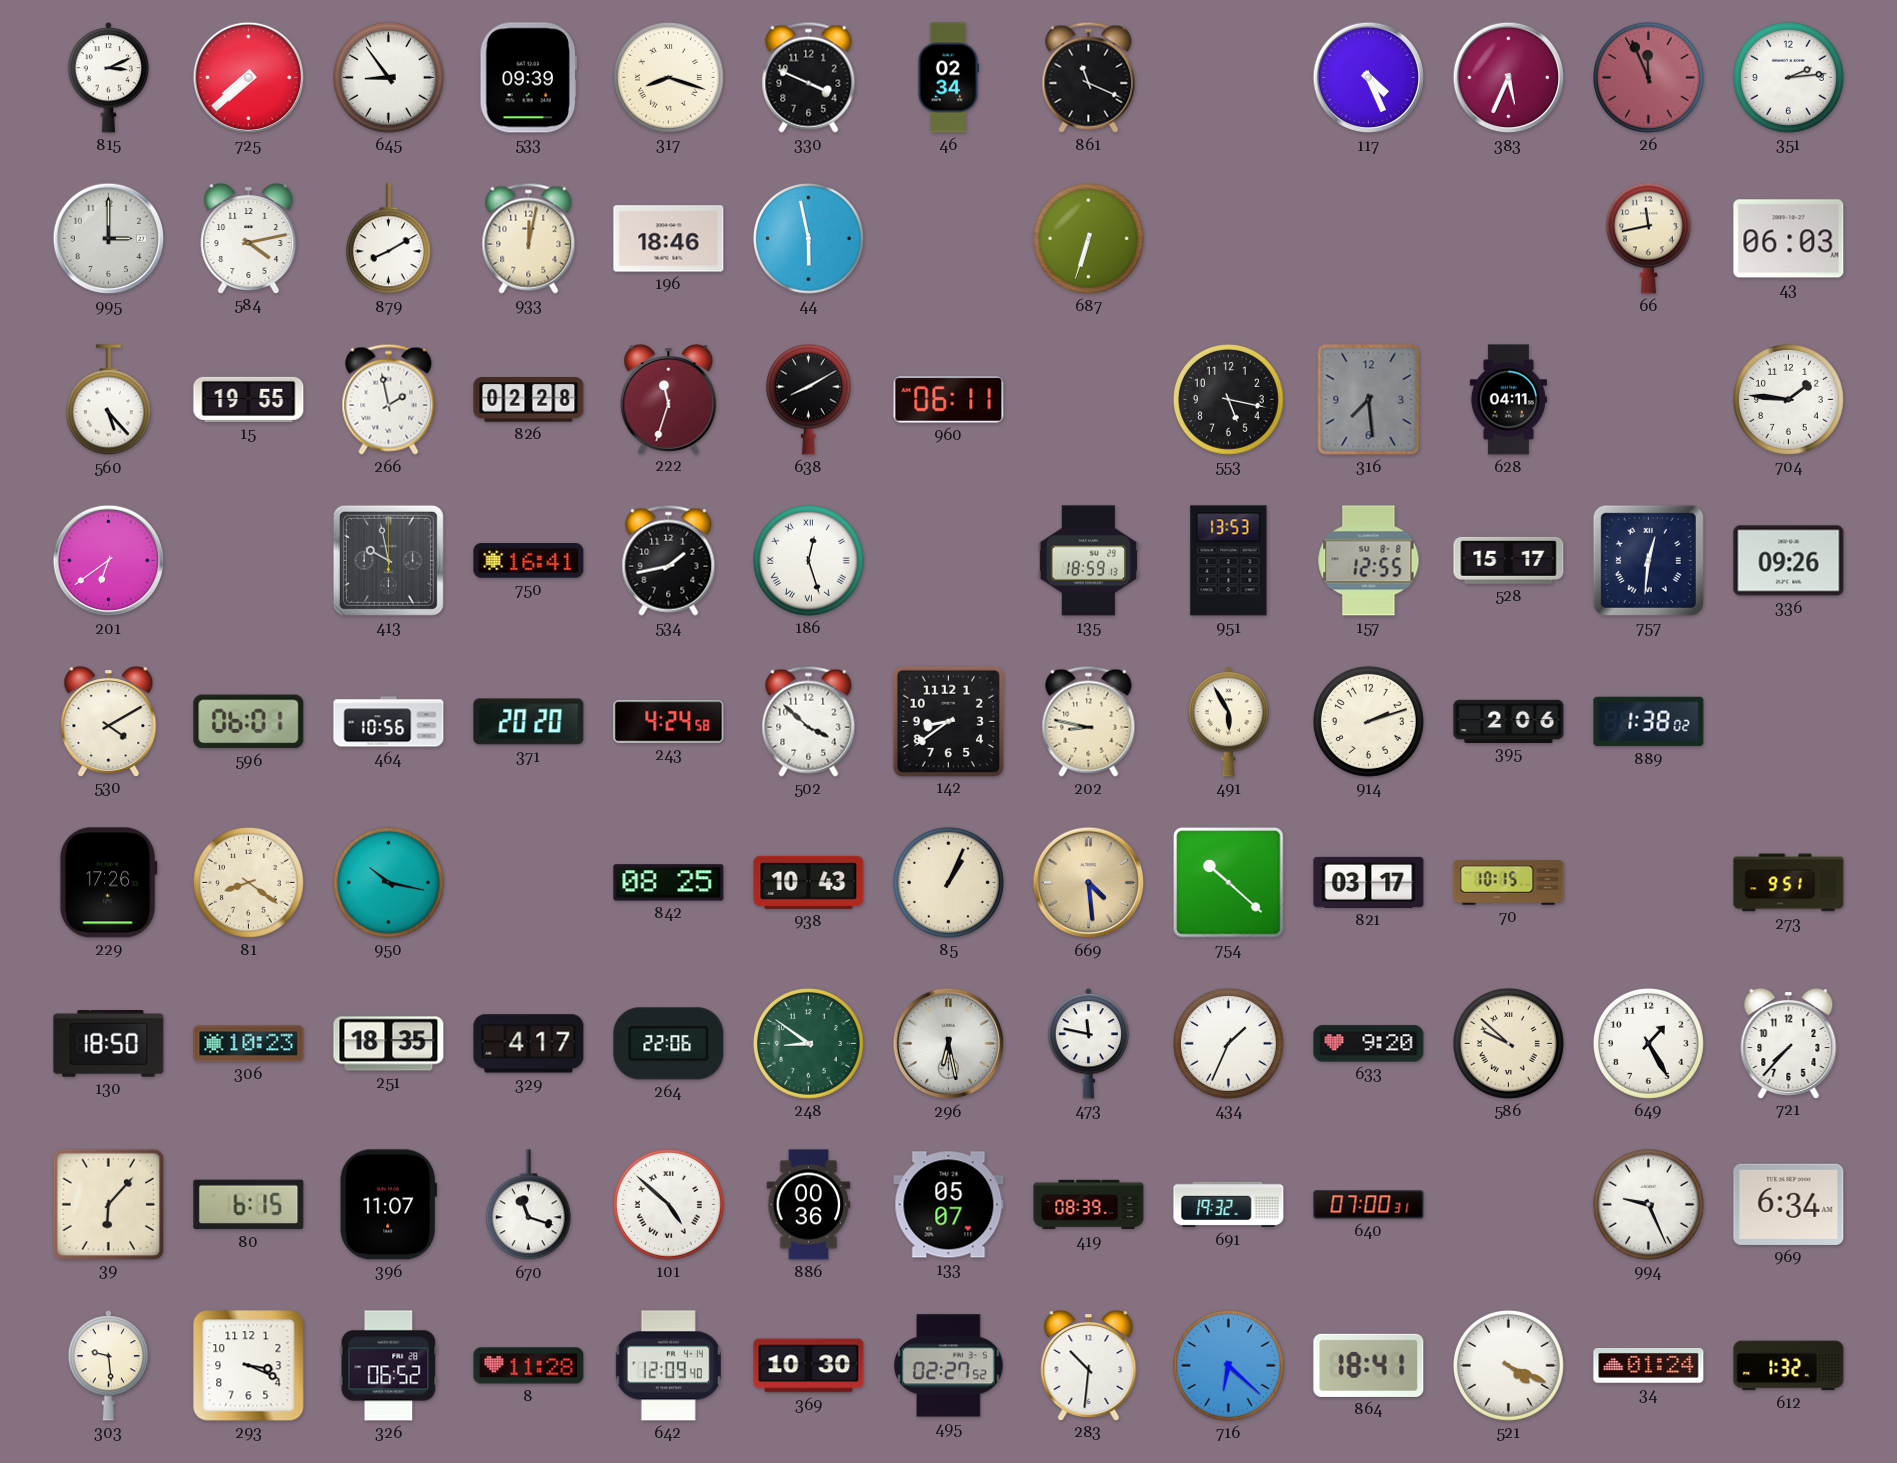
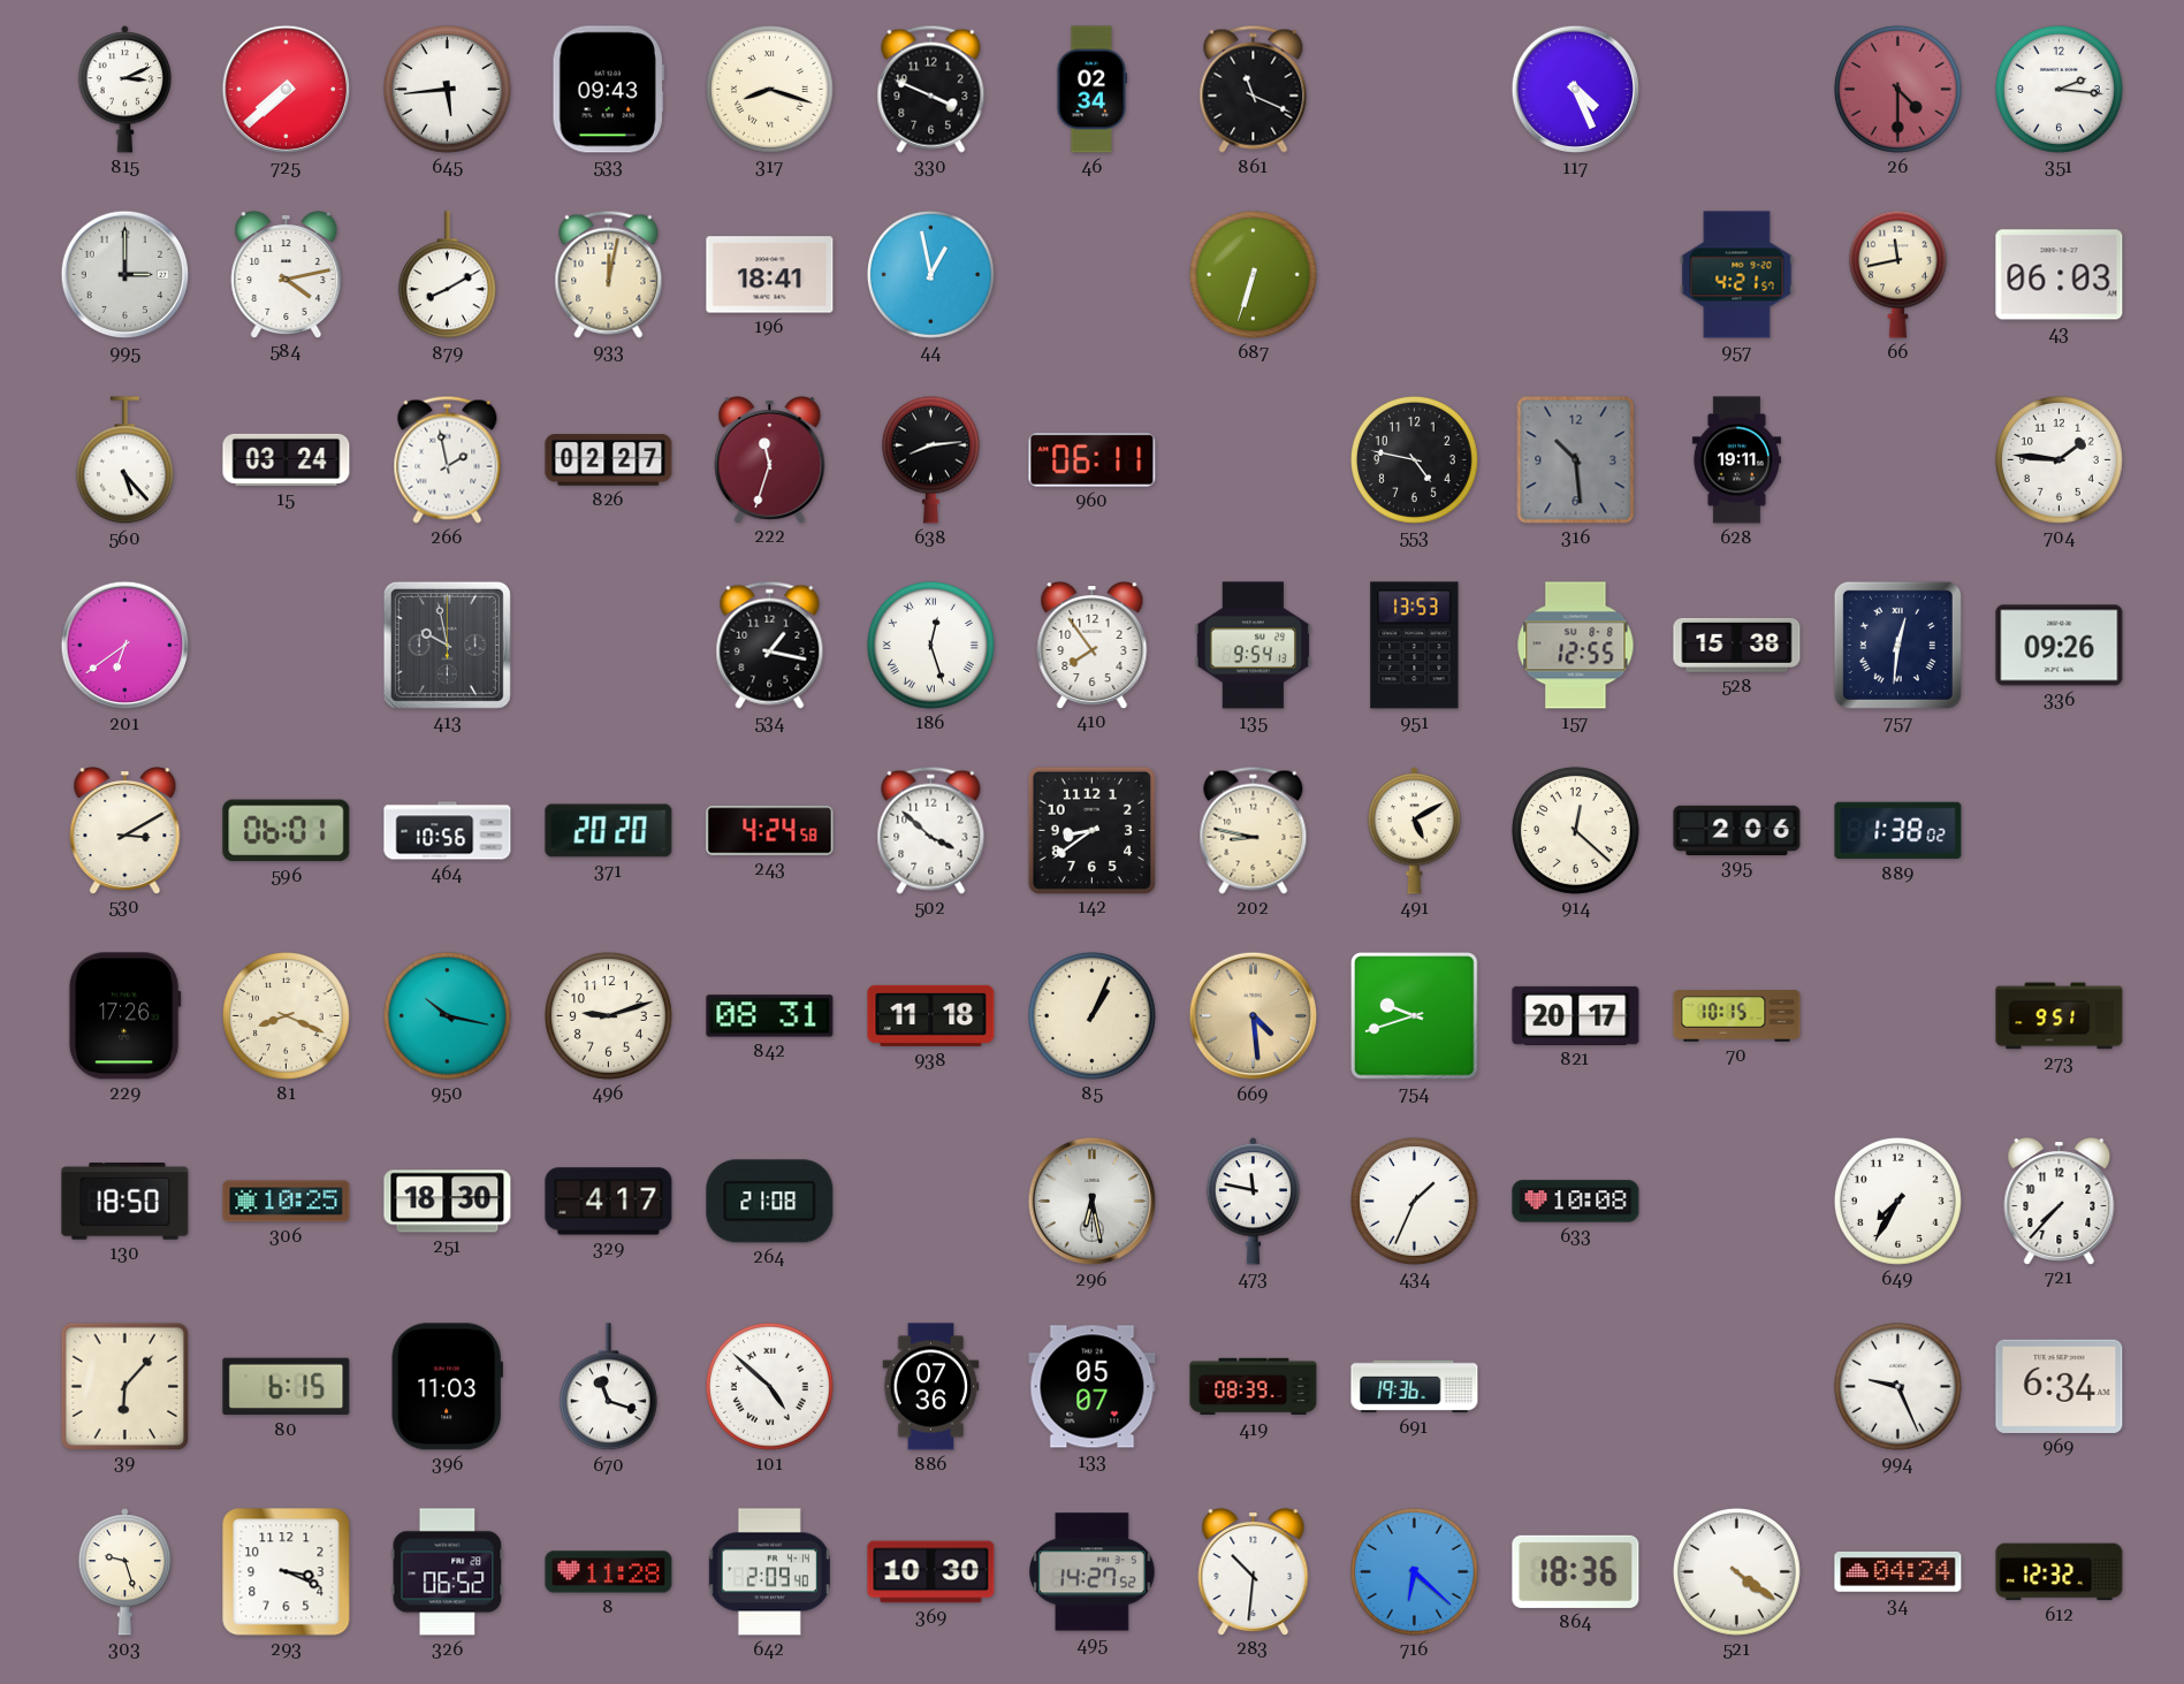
645: 8:54 -> 5:44 (447, 89)
533: 09:39 -> 09:43 (608, 90)
383: 5:34 -> none (1509, 78)
26: 11:56 -> 4:30 (1897, 89)
351: 2:14 -> 2:16 (2059, 89)
196: 18:46 -> 18:41 (770, 275)
44: 5:58 -> 12:58 (930, 274)
957: none -> 4:21 (1737, 275)
15: 19:55 -> 03:24 (287, 459)
826: 02:28 -> 02:27 (609, 460)
638: 8:10 -> 8:14 (930, 459)
553: 5:17 -> 4:47 (1414, 459)
316: 7:29 -> 10:29 (1576, 460)
628: 04:11 -> 19:11 (1736, 460)
750: 16:41 -> none (529, 561)
534: 1:43 -> 1:17 (770, 645)
410: none -> 7:54 (1093, 646)
135: 18:59 -> 9:54 (1253, 646)
528: 15:17 -> 15:38 (1737, 645)
530: 4:10 -> 3:10 (125, 831)
491: 5:55 -> 5:10 (1414, 831)
914: 2:12 -> 12:22 (1575, 830)
81: 8:21 -> 8:19 (286, 1015)
496: none -> 9:12 (608, 1015)
842: 08:25 -> 08:31 (770, 1016)
938: 10:43 -> 11:18 (931, 1015)
754: 10:22 -> 9:42 (1415, 1016)
821: 03:17 -> 20:17 (1576, 1015)
306: 10:23 -> 10:25 (287, 1202)
251: 18:35 -> 18:30 (448, 1202)
264: 22:06 -> 21:08 (770, 1202)
248: 8:51 -> none (808, 1043)
633: 9:20 -> 10:08 (1576, 1202)
586: 9:52 -> none (1508, 1043)
649: 1:25 -> 7:35 (1897, 1201)
396: 11:07 -> 11:03 (447, 1387)
886: 00:36 -> 07:36 (931, 1387)
691: 19:32 -> 19:36 (1415, 1387)
640: 07:00 -> none (1369, 1205)
303: 9:29 -> 9:27 (124, 1572)
642: 12:09 -> 2:09 (769, 1572)
495: 02:27 -> 14:27 (1093, 1572)
864: 18:41 -> 18:36 (1576, 1571)
521: 4:19 -> 4:21 (1736, 1571)
34: 01:24 -> 04:24 (1898, 1572)
612: 1:32 -> 12:32 (2060, 1572)
